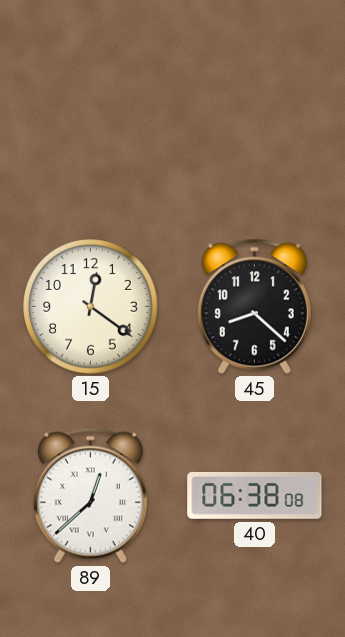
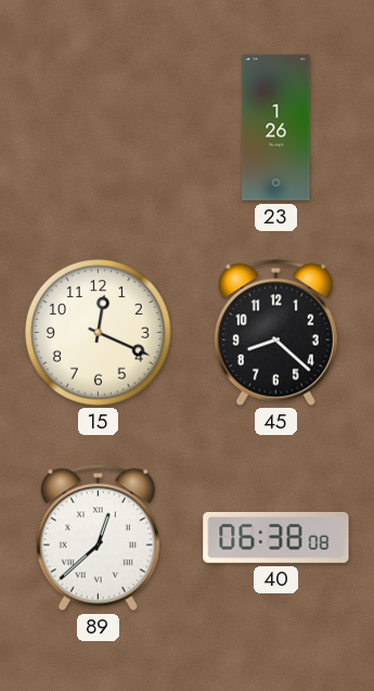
23: none -> 1:26 (276, 128)
15: 12:21 -> 12:19 (99, 333)
